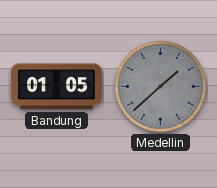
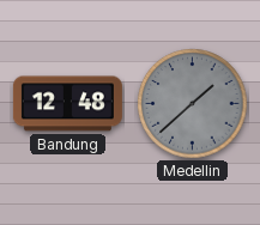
Bandung: 01:05 -> 12:48 (67, 104)
